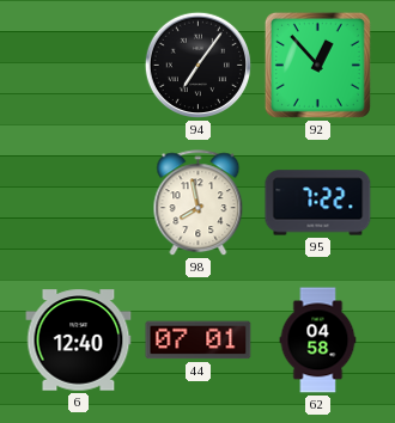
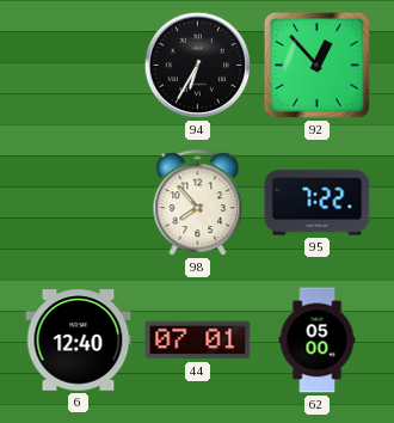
94: 7:06 -> 6:35 (198, 66)
98: 7:58 -> 7:53 (198, 203)
62: 04:58 -> 05:00 (318, 341)
